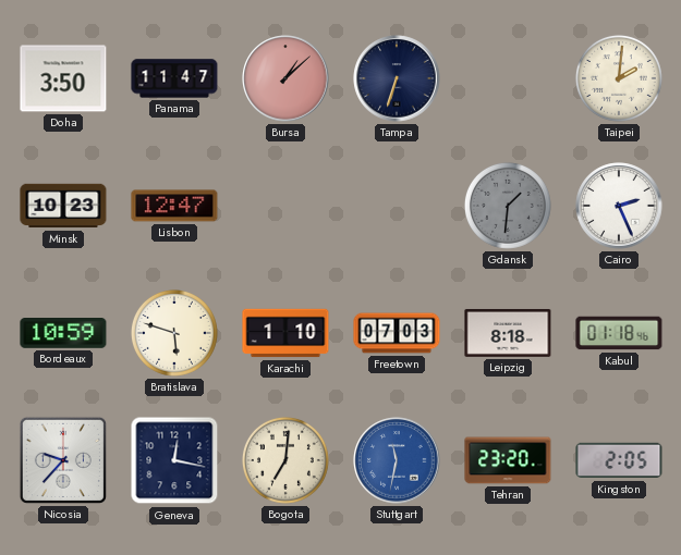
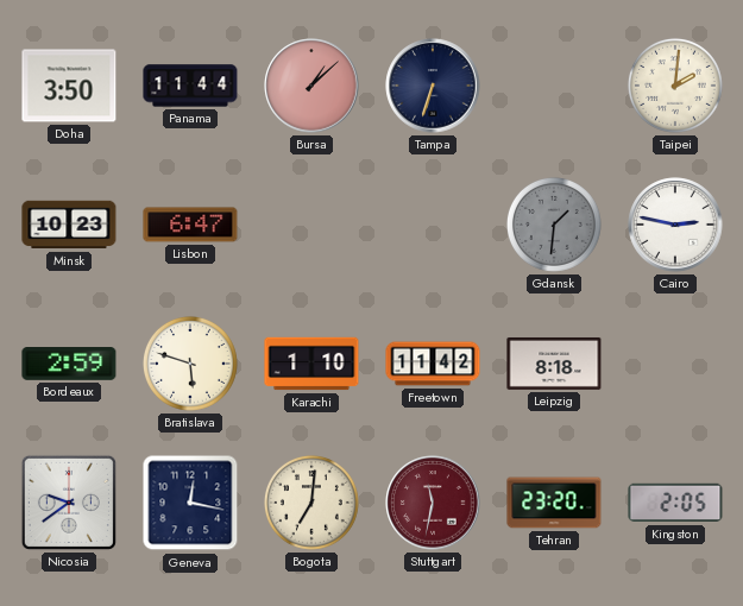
Panama: 11:47 -> 11:44 (190, 86)
Lisbon: 12:47 -> 6:47 (190, 225)
Cairo: 2:26 -> 2:47 (675, 225)
Bordeaux: 10:59 -> 2:59 (69, 365)
Freetown: 07:03 -> 11:42 (433, 364)
Kabul: 01:18 -> none (619, 333)
Nicosia: 9:37 -> 9:39 (69, 503)
Stuttgart dial: blue -> burgundy (433, 503)
